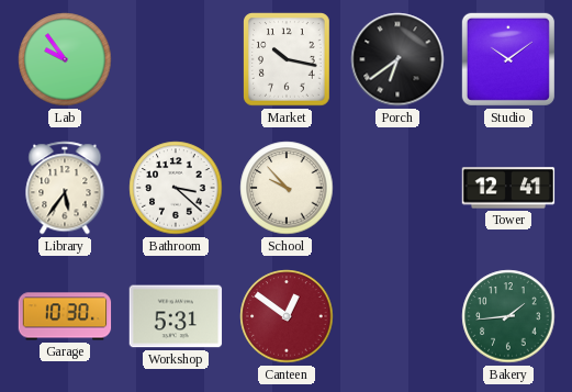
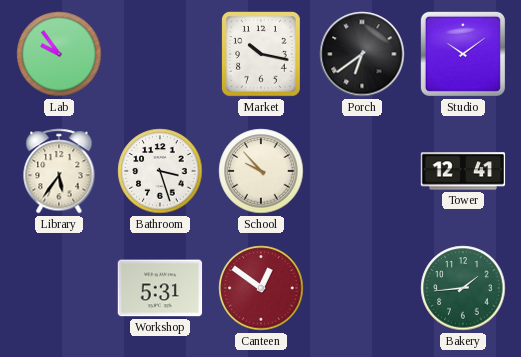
Bathroom: 3:22 -> 3:27 (160, 171)
Garage: 10:30 -> none (65, 316)
